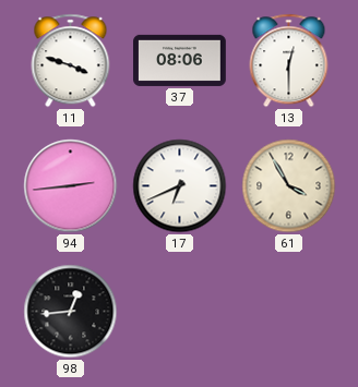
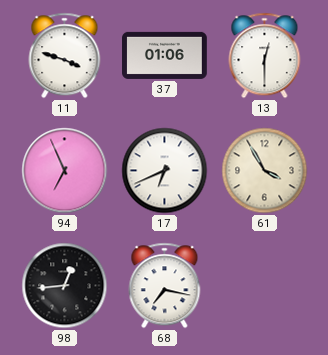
37: 08:06 -> 01:06 (165, 55)
94: 2:44 -> 6:56 (65, 171)
68: none -> 7:17 (165, 286)
